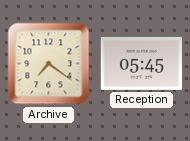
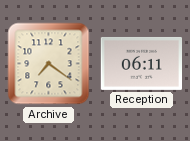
Reception: 05:45 -> 06:11 (141, 63)
